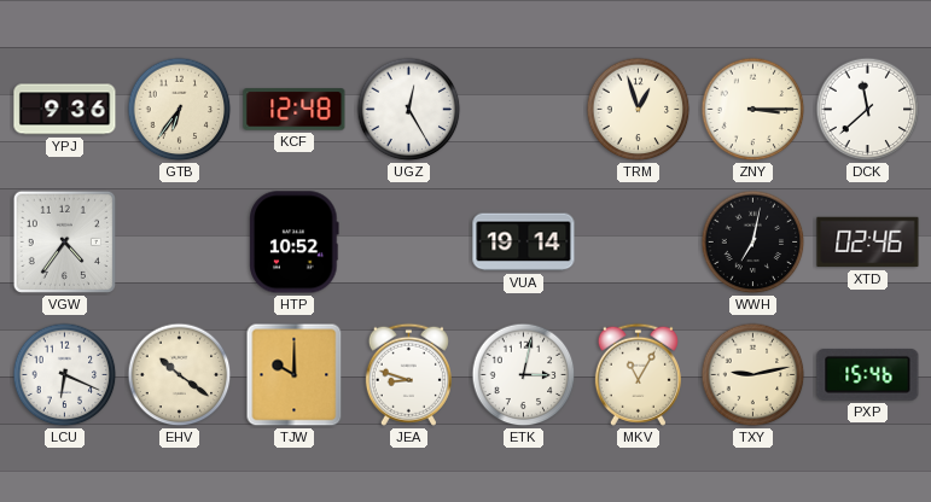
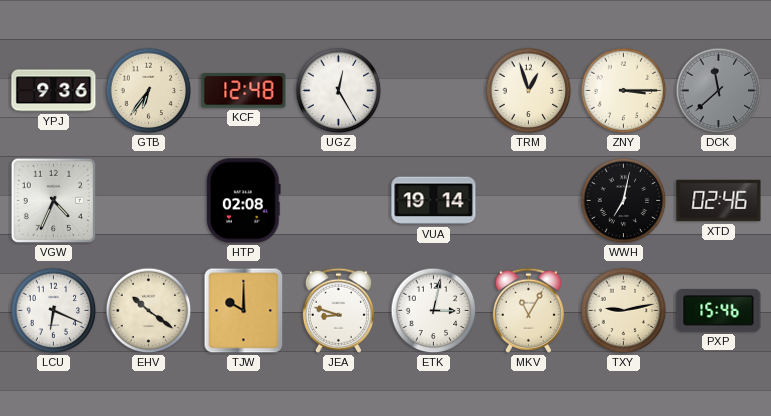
DCK dial: white -> grey (719, 91)
VGW: 4:36 -> 4:34 (53, 200)
HTP: 10:52 -> 02:08 (244, 201)
